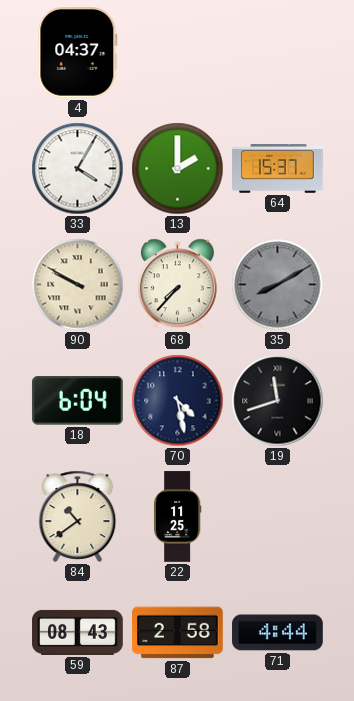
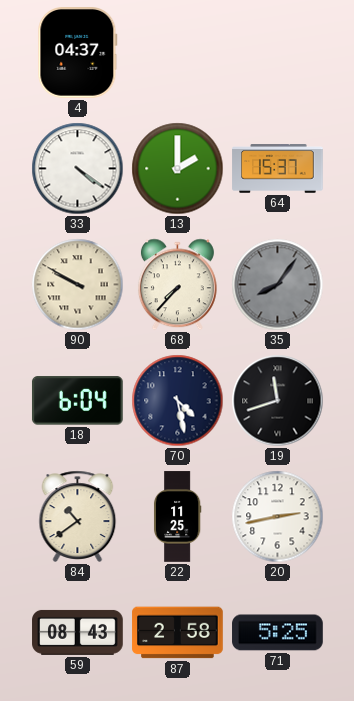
33: 4:05 -> 4:21 (78, 169)
35: 8:10 -> 8:06 (278, 285)
20: none -> 2:43 (278, 517)
71: 4:44 -> 5:25 (278, 633)
